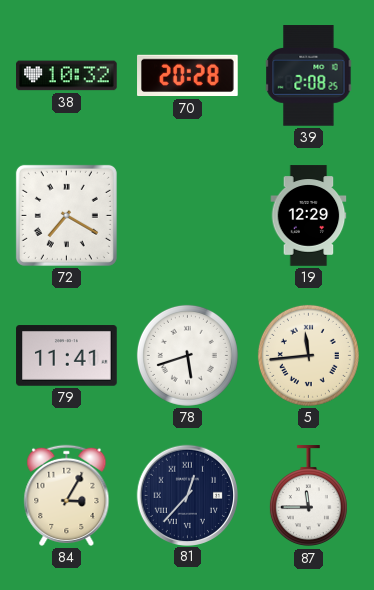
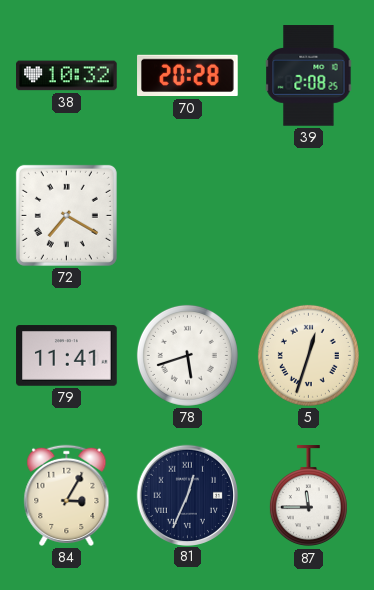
19: 12:29 -> none (309, 216)
5: 11:44 -> 12:33 (308, 355)
81: 12:37 -> 12:34 (187, 495)
